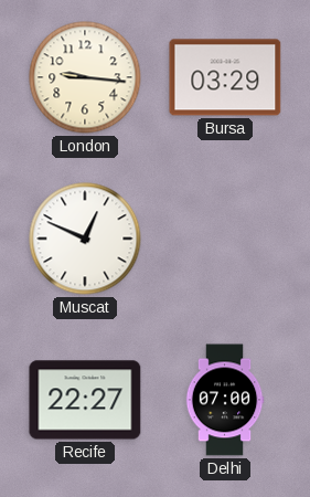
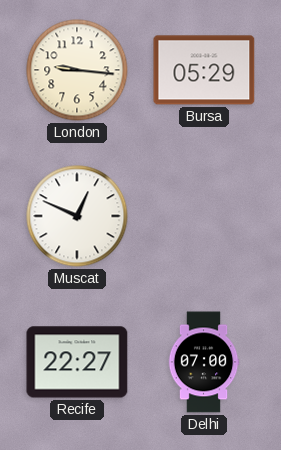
Bursa: 03:29 -> 05:29 (204, 70)
